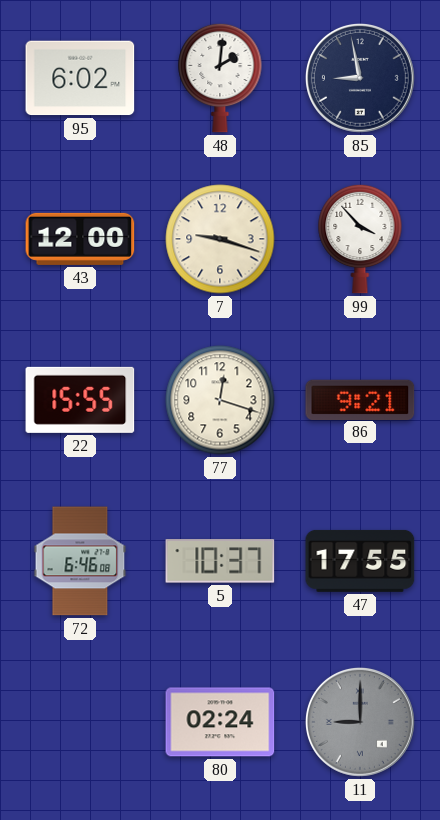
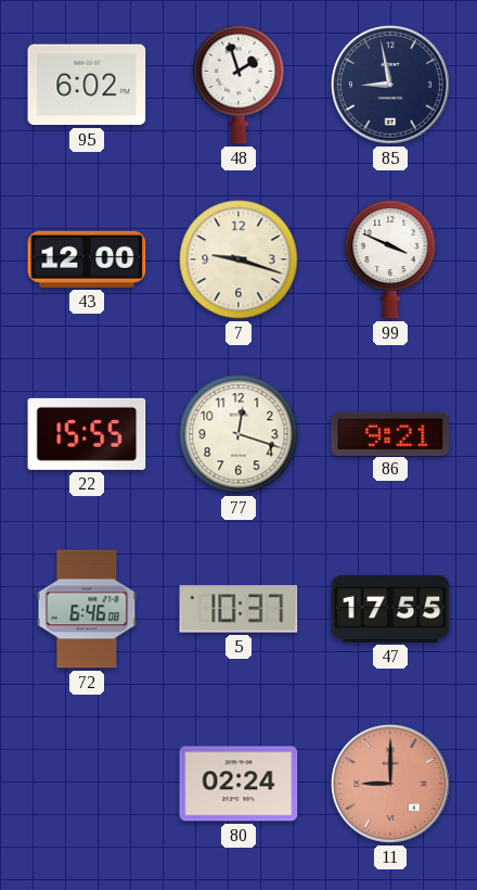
48: 2:01 -> 1:57 (238, 85)
99: 3:53 -> 3:49 (390, 259)
11 dial: grey -> salmon (390, 784)
